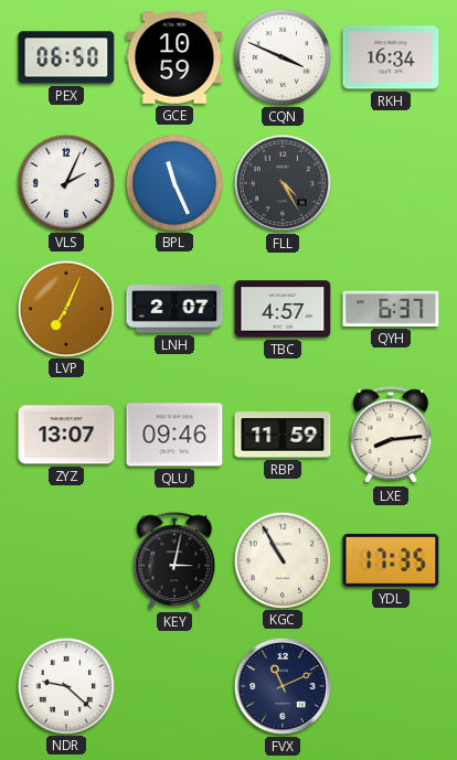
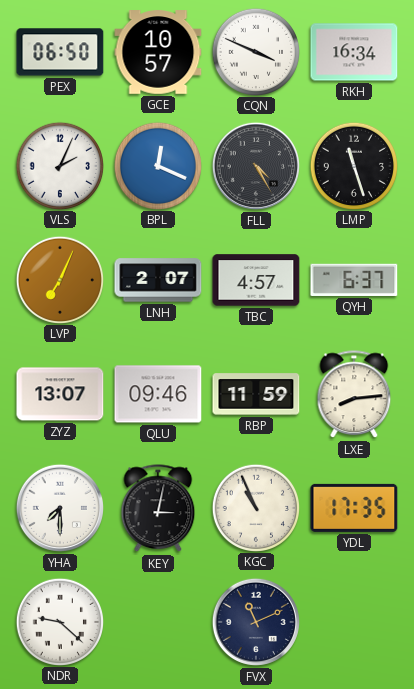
GCE: 10:59 -> 10:57 (158, 52)
BPL: 11:26 -> 12:19 (157, 165)
LMP: none -> 11:27 (353, 165)
YHA: none -> 7:30 (60, 508)
KGC: 10:55 -> 10:56 (255, 507)
